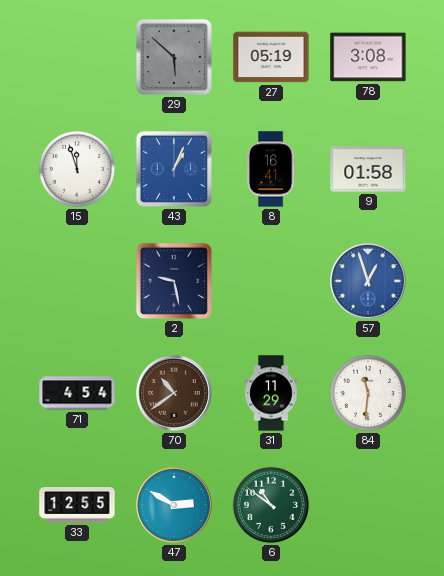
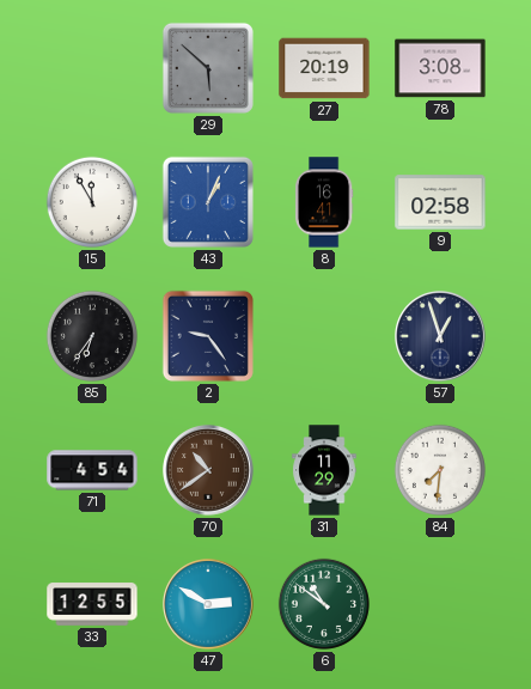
27: 05:19 -> 20:19 (324, 68)
15: 11:57 -> 11:55 (92, 202)
9: 01:58 -> 02:58 (440, 202)
85: none -> 6:36 (92, 336)
2: 9:28 -> 9:24 (208, 336)
57 dial: blue -> navy (440, 336)
84: 11:31 -> 7:31 (440, 470)
